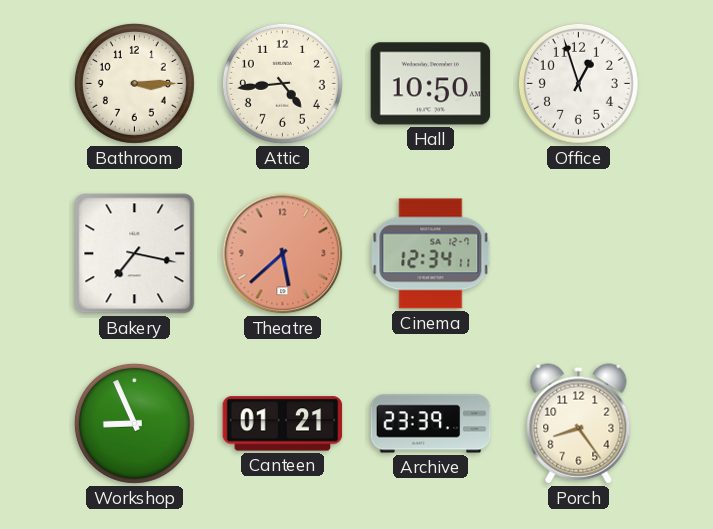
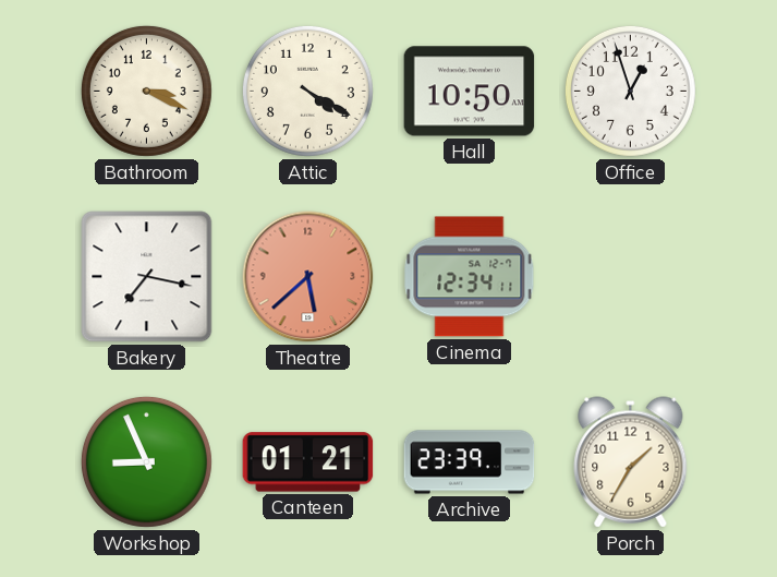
Bathroom: 3:15 -> 3:19 (146, 91)
Attic: 4:44 -> 4:20 (307, 91)
Porch: 8:24 -> 1:35 (631, 462)
